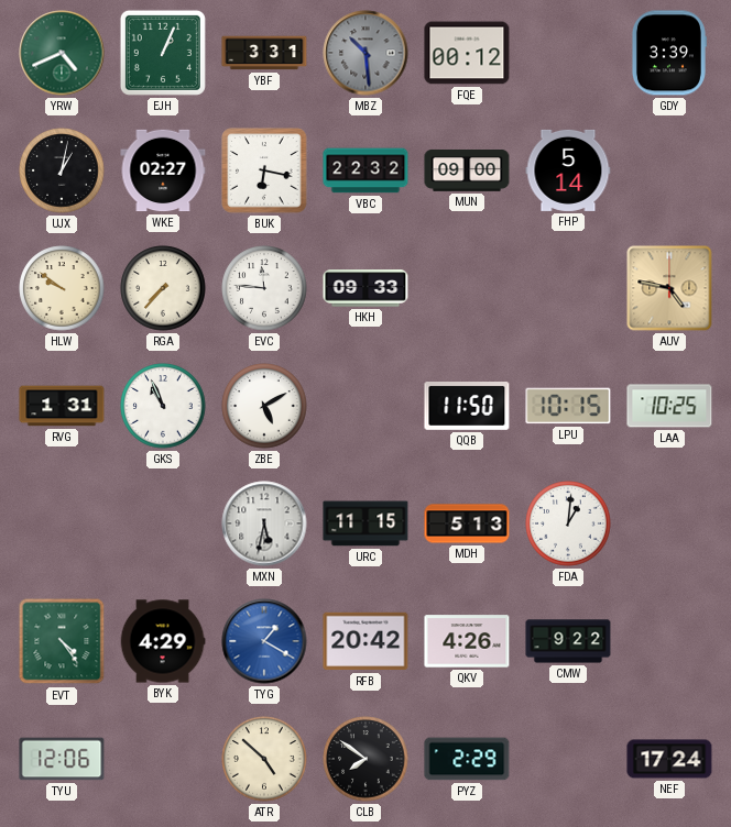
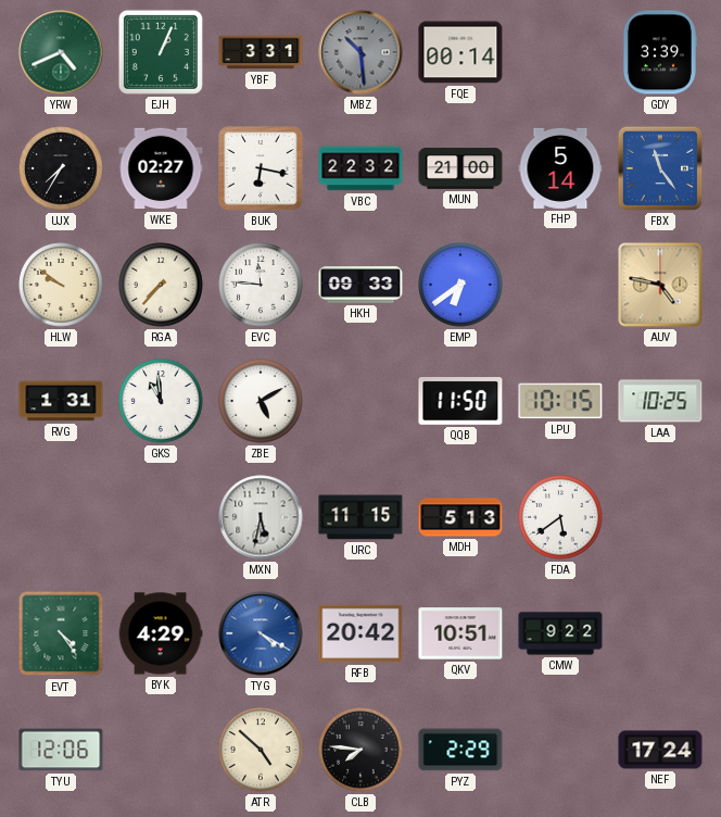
FQE: 00:12 -> 00:14 (460, 52)
UJX: 1:02 -> 7:35 (61, 168)
MUN: 09:00 -> 21:00 (460, 168)
FBX: none -> 11:24 (660, 168)
EMP: none -> 6:39 (460, 285)
GKS: 10:56 -> 10:59 (161, 401)
FDA: 1:01 -> 5:39 (560, 517)
TYG: 1:20 -> 4:20 (261, 633)
QKV: 4:26 -> 10:51 (460, 633)
CLB: 7:51 -> 7:46 (360, 750)
